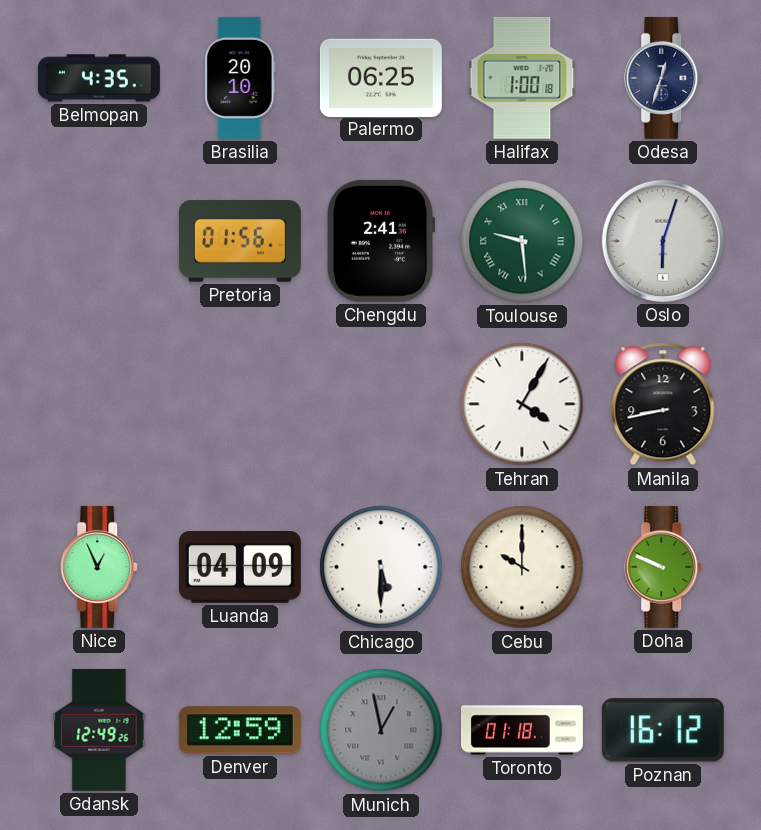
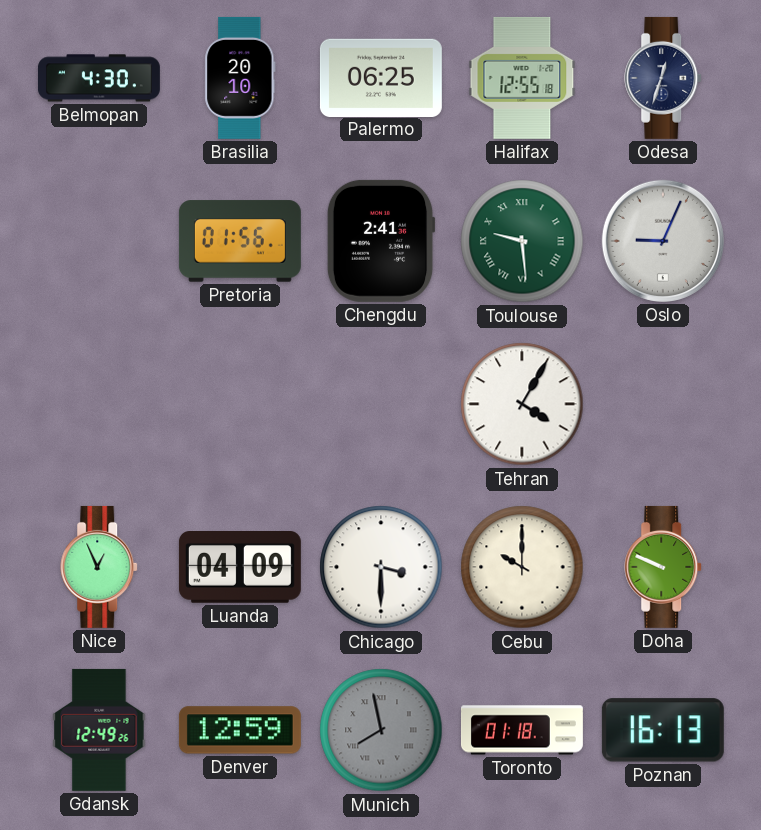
Belmopan: 4:35 -> 4:30 (99, 78)
Halifax: 1:00 -> 12:55 (522, 78)
Oslo: 6:03 -> 9:04 (663, 241)
Manila: 8:43 -> none (663, 404)
Chicago: 5:30 -> 3:30 (381, 567)
Munich: 12:58 -> 7:58 (381, 730)
Poznan: 16:12 -> 16:13 (663, 730)
